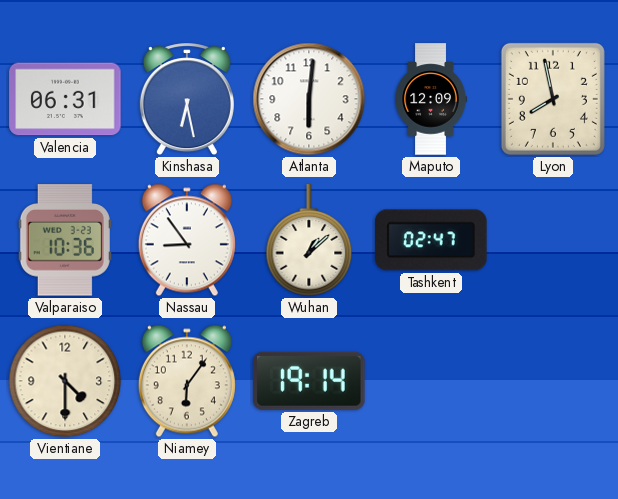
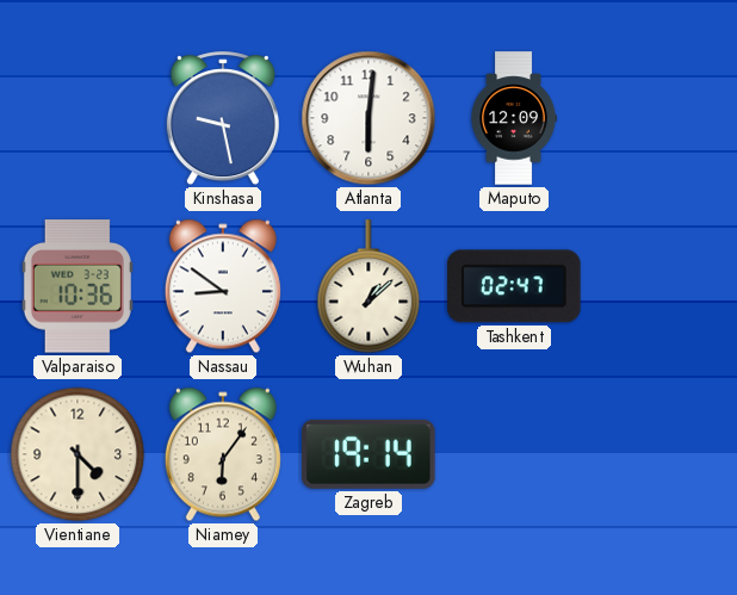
Valencia: 06:31 -> none (65, 99)
Kinshasa: 6:28 -> 9:28 (223, 119)
Lyon: 7:58 -> none (553, 99)
Nassau: 8:54 -> 8:51 (223, 286)
